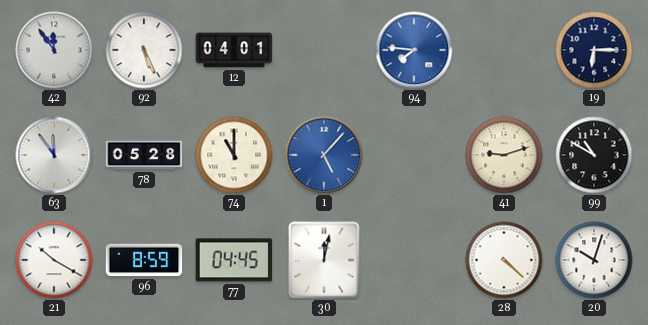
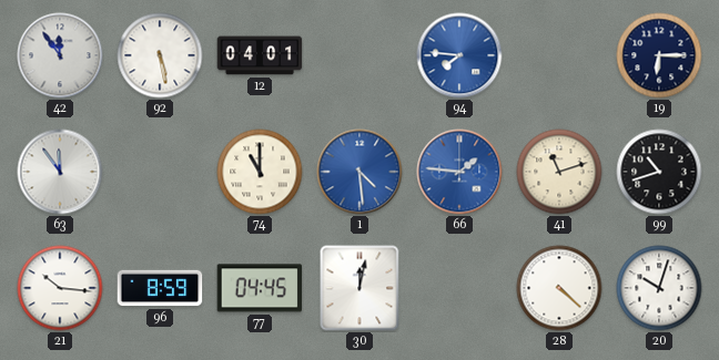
92: 5:26 -> 5:28 (160, 55)
78: 05:28 -> none (144, 155)
1: 5:07 -> 4:29 (359, 172)
66: none -> 1:46 (459, 172)
41: 9:12 -> 11:12 (559, 172)
99: 10:50 -> 10:42 (659, 172)
21: 10:20 -> 10:16 (60, 288)
